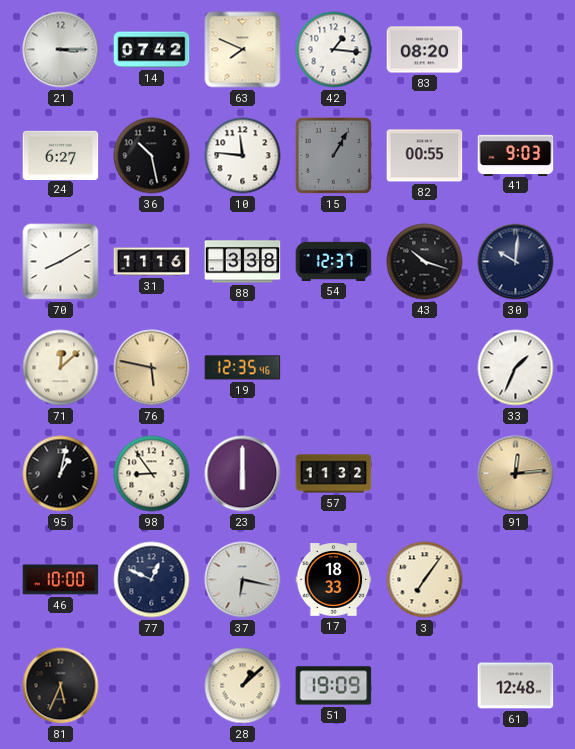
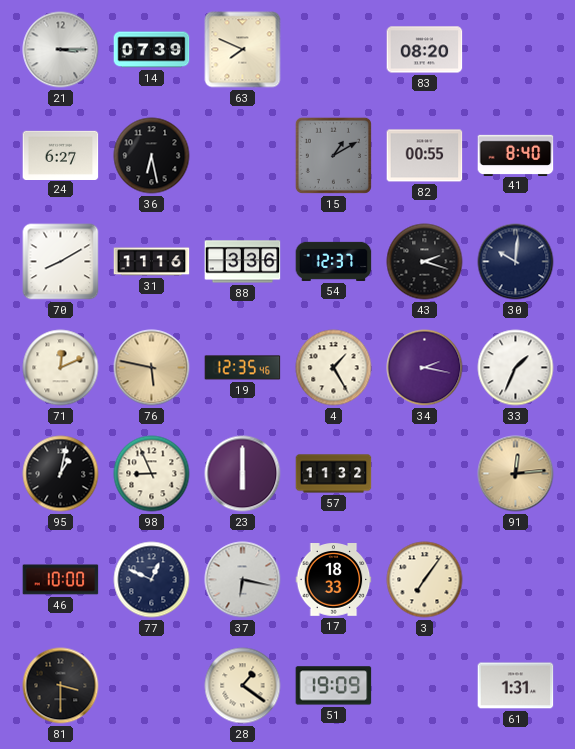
14: 07:42 -> 07:39 (152, 50)
42: 1:16 -> none (334, 50)
36: 10:28 -> 6:28 (152, 156)
10: 11:46 -> none (243, 156)
15: 1:05 -> 1:10 (333, 155)
41: 9:03 -> 8:40 (516, 155)
88: 3:38 -> 3:36 (243, 262)
43: 10:18 -> 2:18 (425, 262)
71: 12:08 -> 12:11 (61, 368)
4: none -> 1:25 (334, 368)
34: none -> 2:17 (425, 368)
98: 8:54 -> 8:56 (152, 474)
81: 5:34 -> 3:30 (61, 686)
28: 1:08 -> 1:21 (243, 686)
61: 12:48 -> 1:31 (516, 686)
